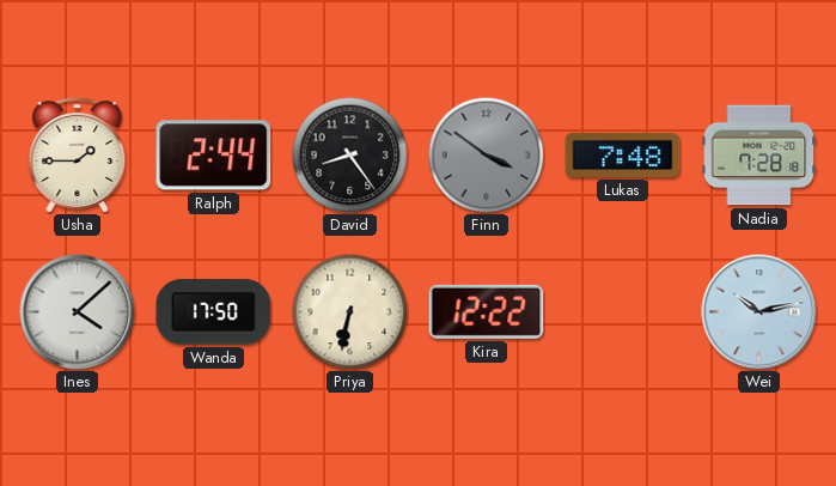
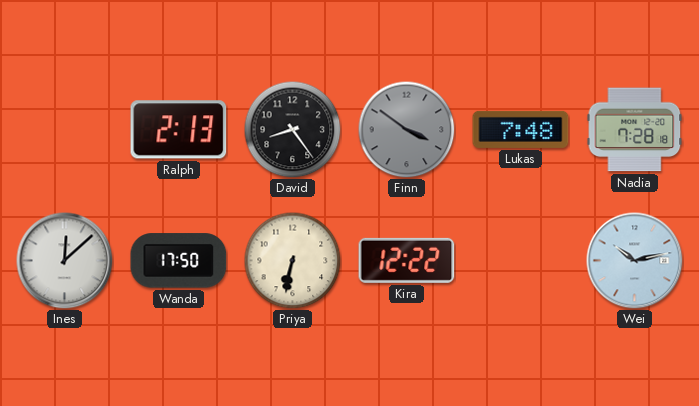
Usha: 1:45 -> none (78, 156)
Ralph: 2:44 -> 2:13 (179, 130)
Ines: 4:08 -> 12:08 (65, 261)
